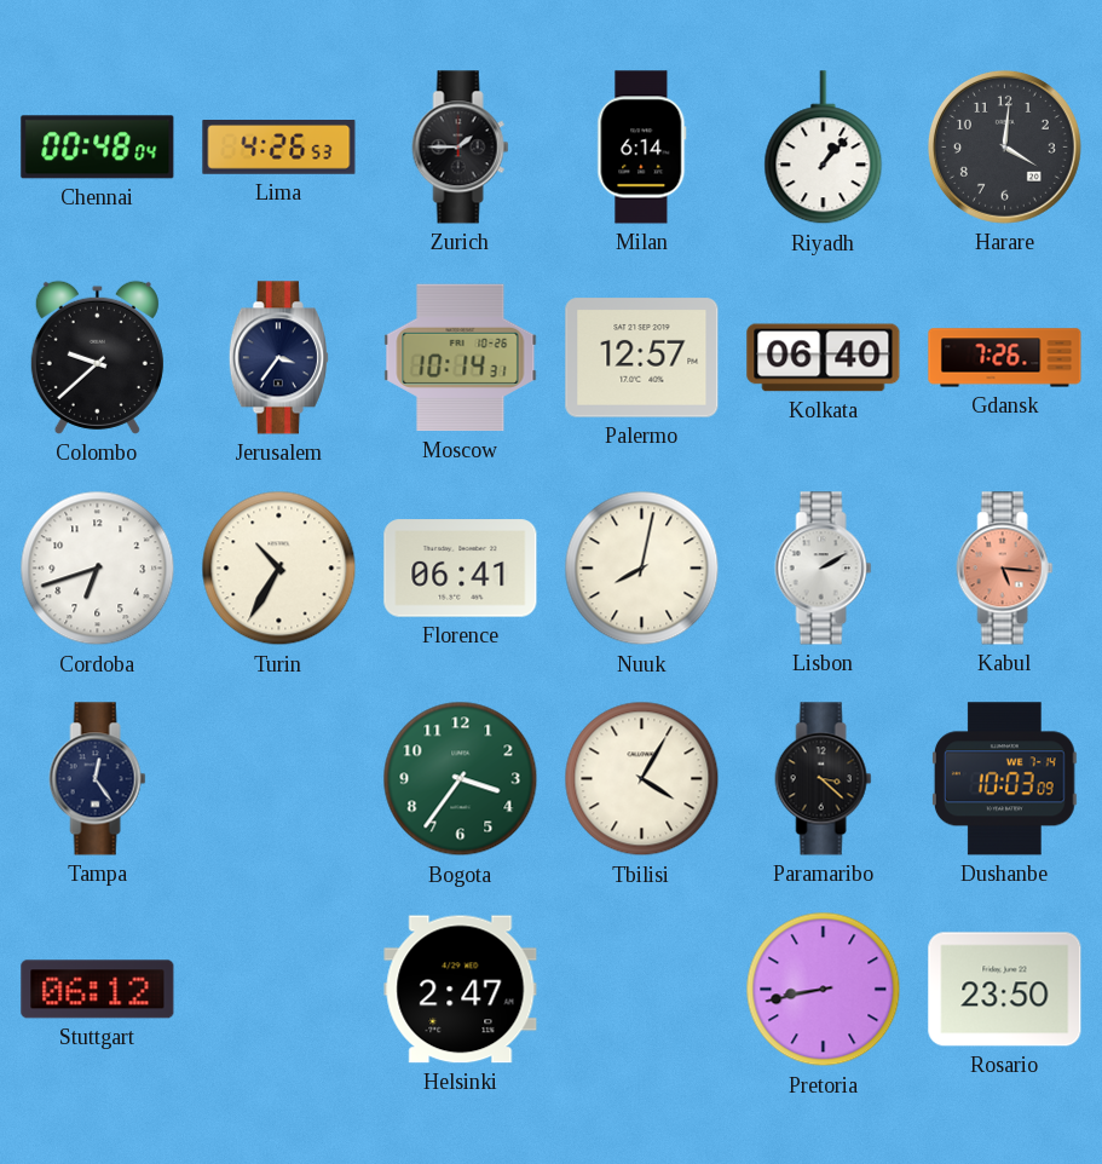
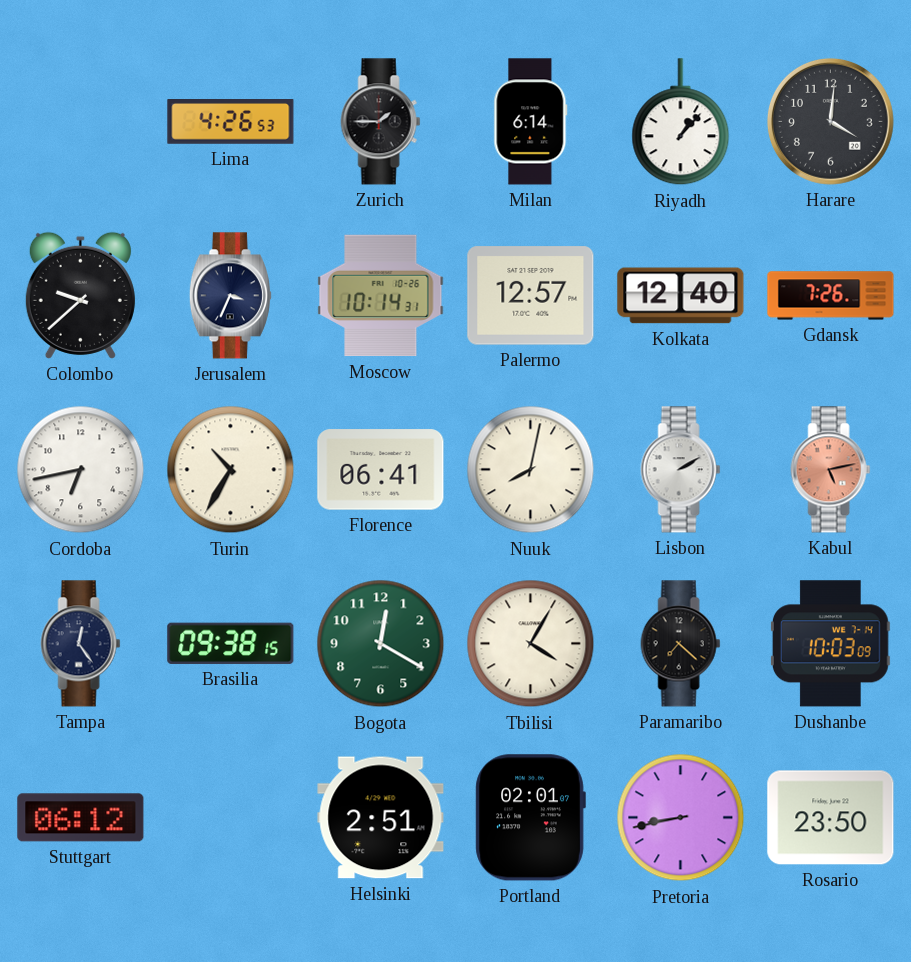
Chennai: 00:48 -> none (98, 148)
Jerusalem: 3:36 -> 3:34 (230, 296)
Kolkata: 06:40 -> 12:40 (681, 296)
Cordoba: 6:42 -> 6:43 (81, 470)
Kabul: 5:16 -> 5:13 (831, 470)
Brasilia: none -> 09:38 (231, 643)
Bogota: 3:36 -> 12:20 (381, 644)
Paramaribo: 3:22 -> 7:22 (681, 644)
Helsinki: 2:47 -> 2:51 (381, 818)
Portland: none -> 02:01 (530, 818)
